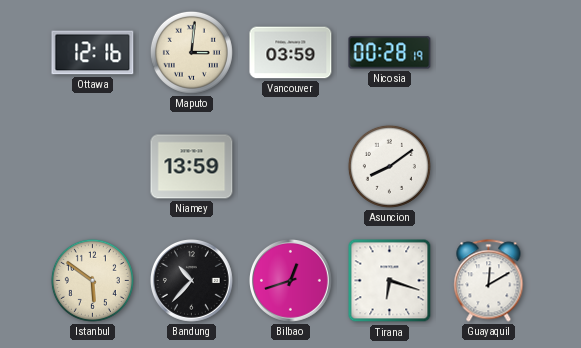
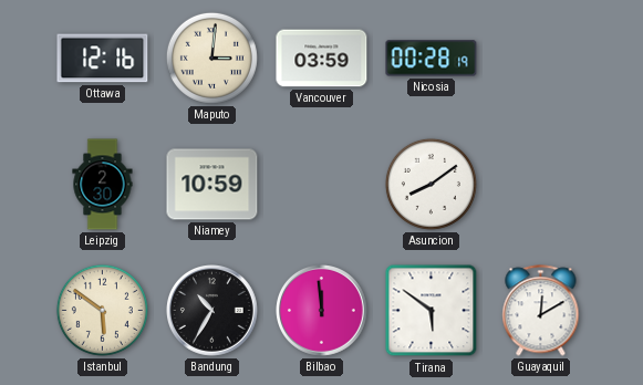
Leipzig: none -> 2:30 (103, 185)
Niamey: 13:59 -> 10:59 (212, 185)
Bandung: 10:37 -> 10:35 (212, 311)
Bilbao: 12:42 -> 11:59 (322, 311)
Tirana: 6:18 -> 5:51 (432, 311)
